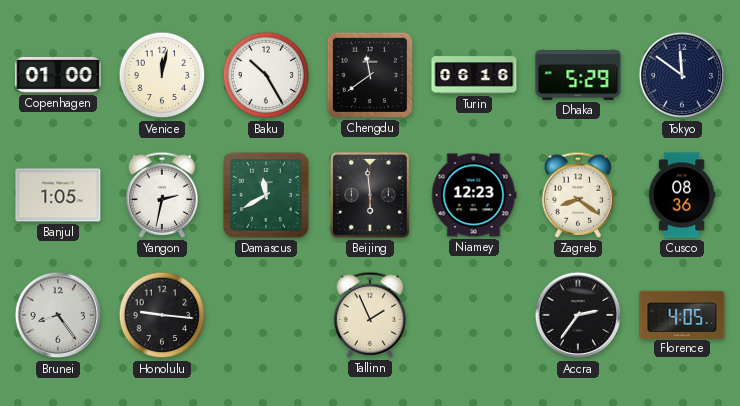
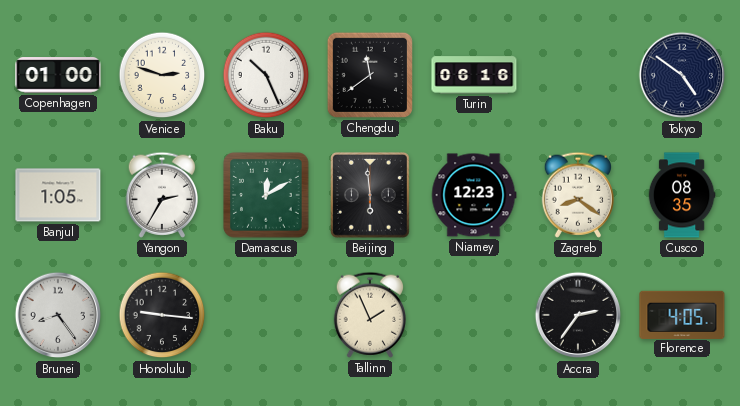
Venice: 12:02 -> 2:48 (162, 75)
Baku: 10:25 -> 10:26 (266, 75)
Dhaka: 5:29 -> none (578, 76)
Tokyo: 11:51 -> 4:51 (682, 75)
Yangon: 2:32 -> 2:35 (161, 195)
Damascus: 11:40 -> 12:10 (266, 195)
Cusco: 08:36 -> 08:35 (682, 195)
